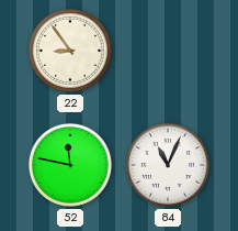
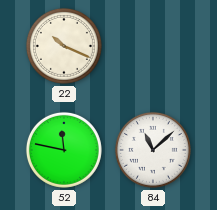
22: 8:54 -> 10:19 (64, 46)
84: 11:04 -> 11:08 (153, 150)
